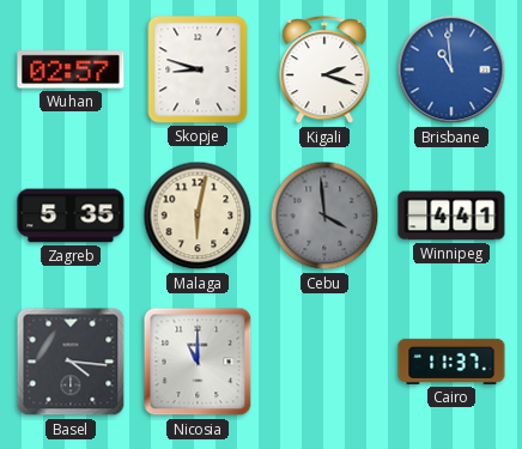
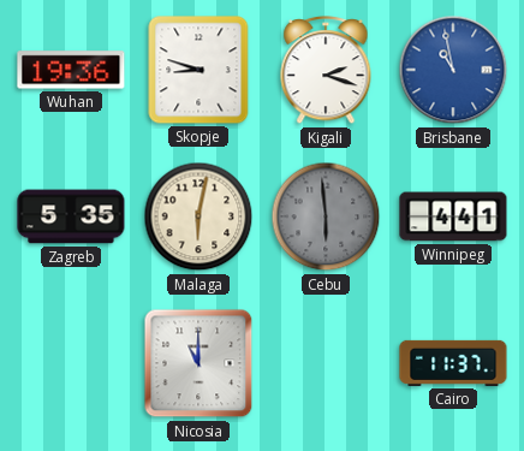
Wuhan: 02:57 -> 19:36 (71, 70)
Brisbane: 10:59 -> 10:58 (453, 70)
Cebu: 3:59 -> 5:59 (326, 216)
Basel: 4:16 -> none (71, 362)
